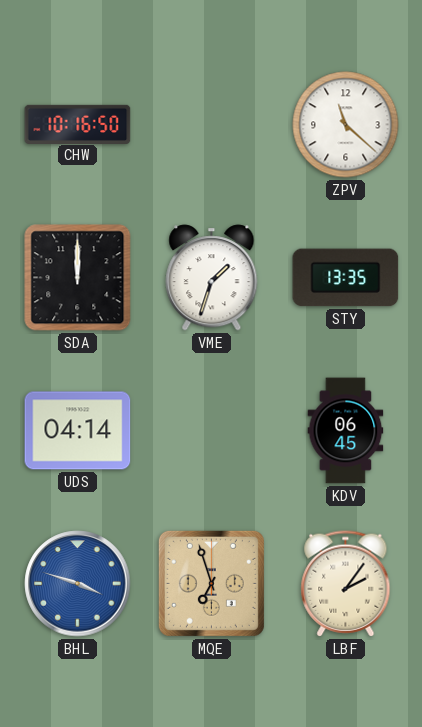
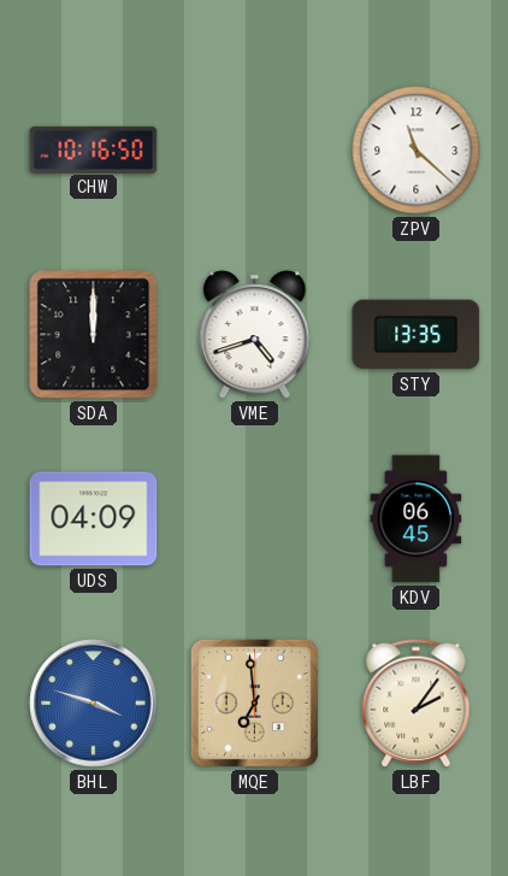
VME: 1:33 -> 4:42 (255, 335)
UDS: 04:14 -> 04:09 (94, 519)
MQE: 6:57 -> 6:59 (254, 702)
